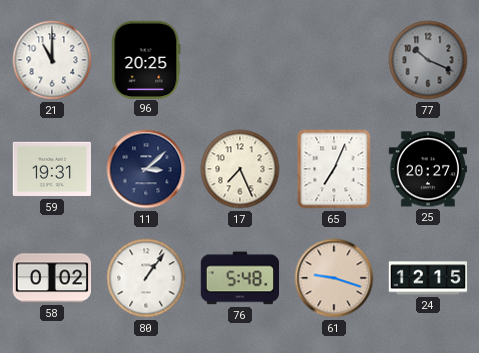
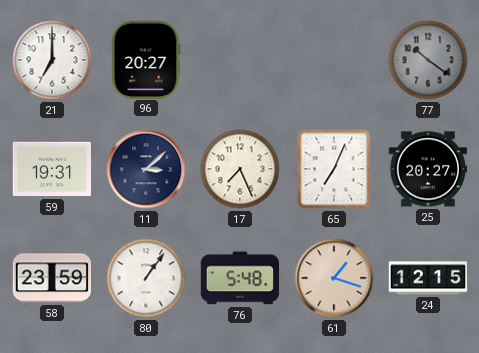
21: 11:00 -> 7:00 (52, 60)
96: 20:25 -> 20:27 (146, 59)
77: 10:19 -> 10:21 (428, 60)
58: 0:02 -> 23:59 (51, 278)
61: 9:18 -> 1:18 (334, 278)
